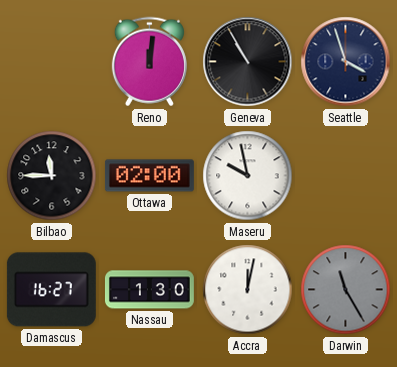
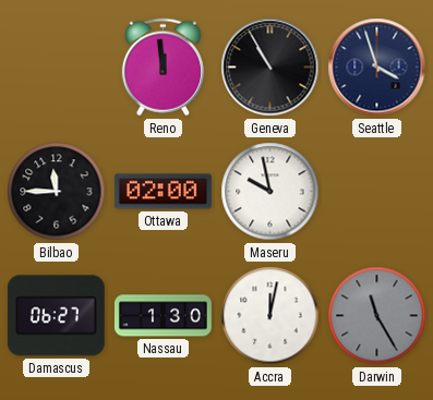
Reno: 12:01 -> 11:59 (163, 68)
Damascus: 16:27 -> 06:27 (56, 316)
